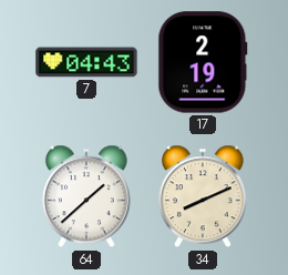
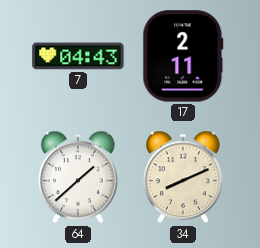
17: 2:19 -> 2:11 (183, 56)
